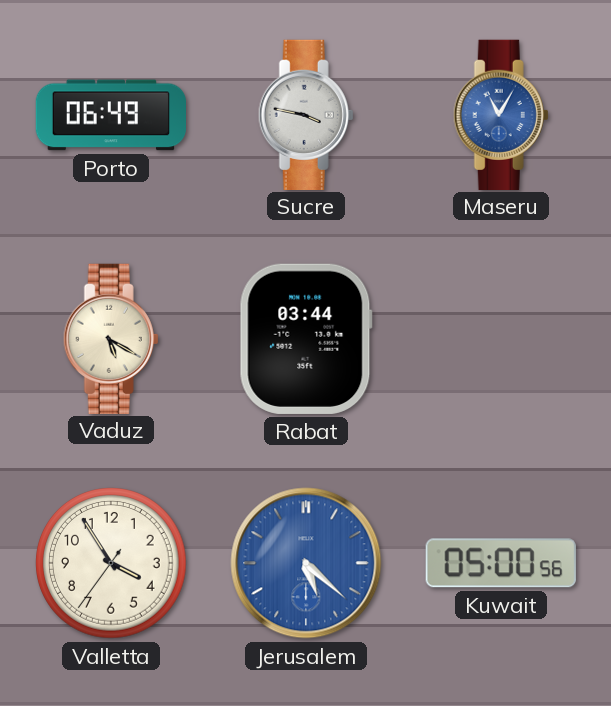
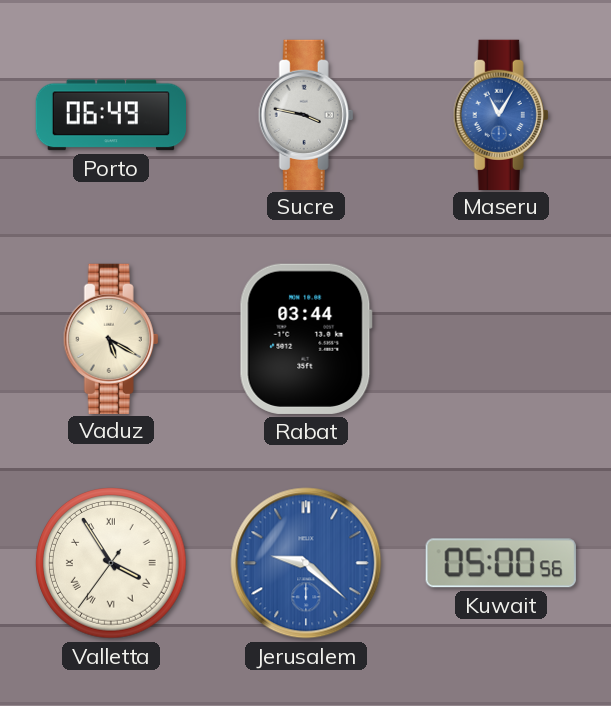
Valletta numerals: Arabic -> Roman (111, 563)
Jerusalem: 5:22 -> 9:22 (306, 563)
